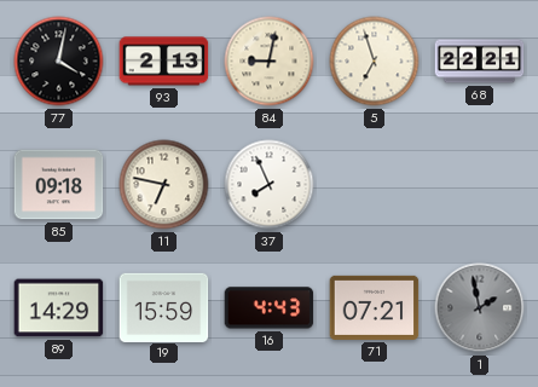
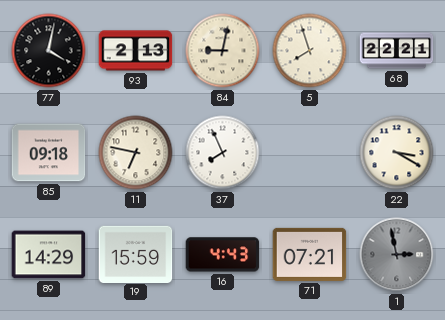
5: 6:57 -> 7:57 (310, 51)
22: none -> 3:20 (397, 153)
1: 1:58 -> 2:58 (397, 255)
